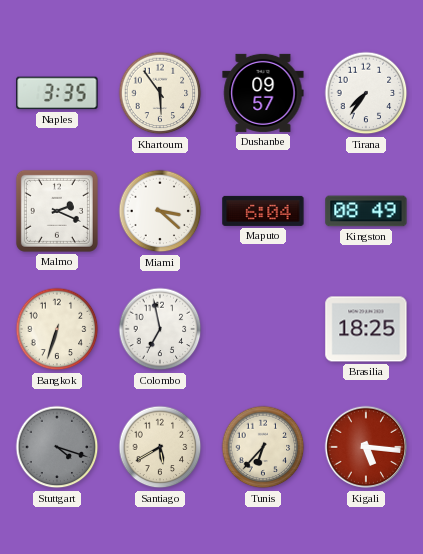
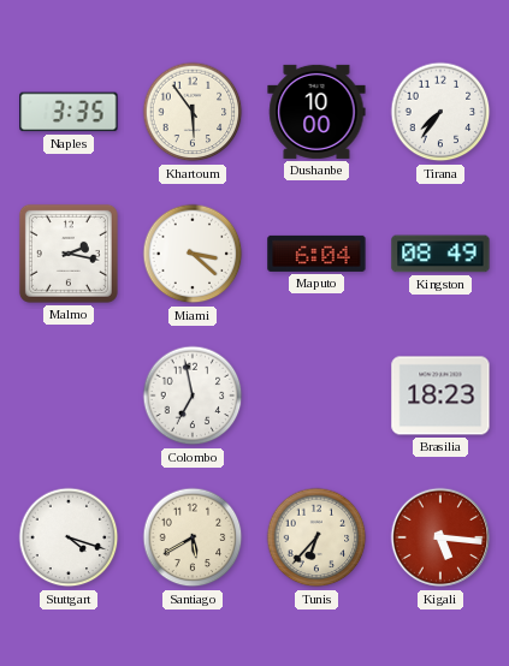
Dushanbe: 09:57 -> 10:00 (316, 112)
Malmo: 2:19 -> 2:17 (69, 254)
Bangkok: 6:33 -> none (57, 329)
Brasilia: 18:25 -> 18:23 (440, 396)
Stuttgart dial: grey -> white (69, 537)
